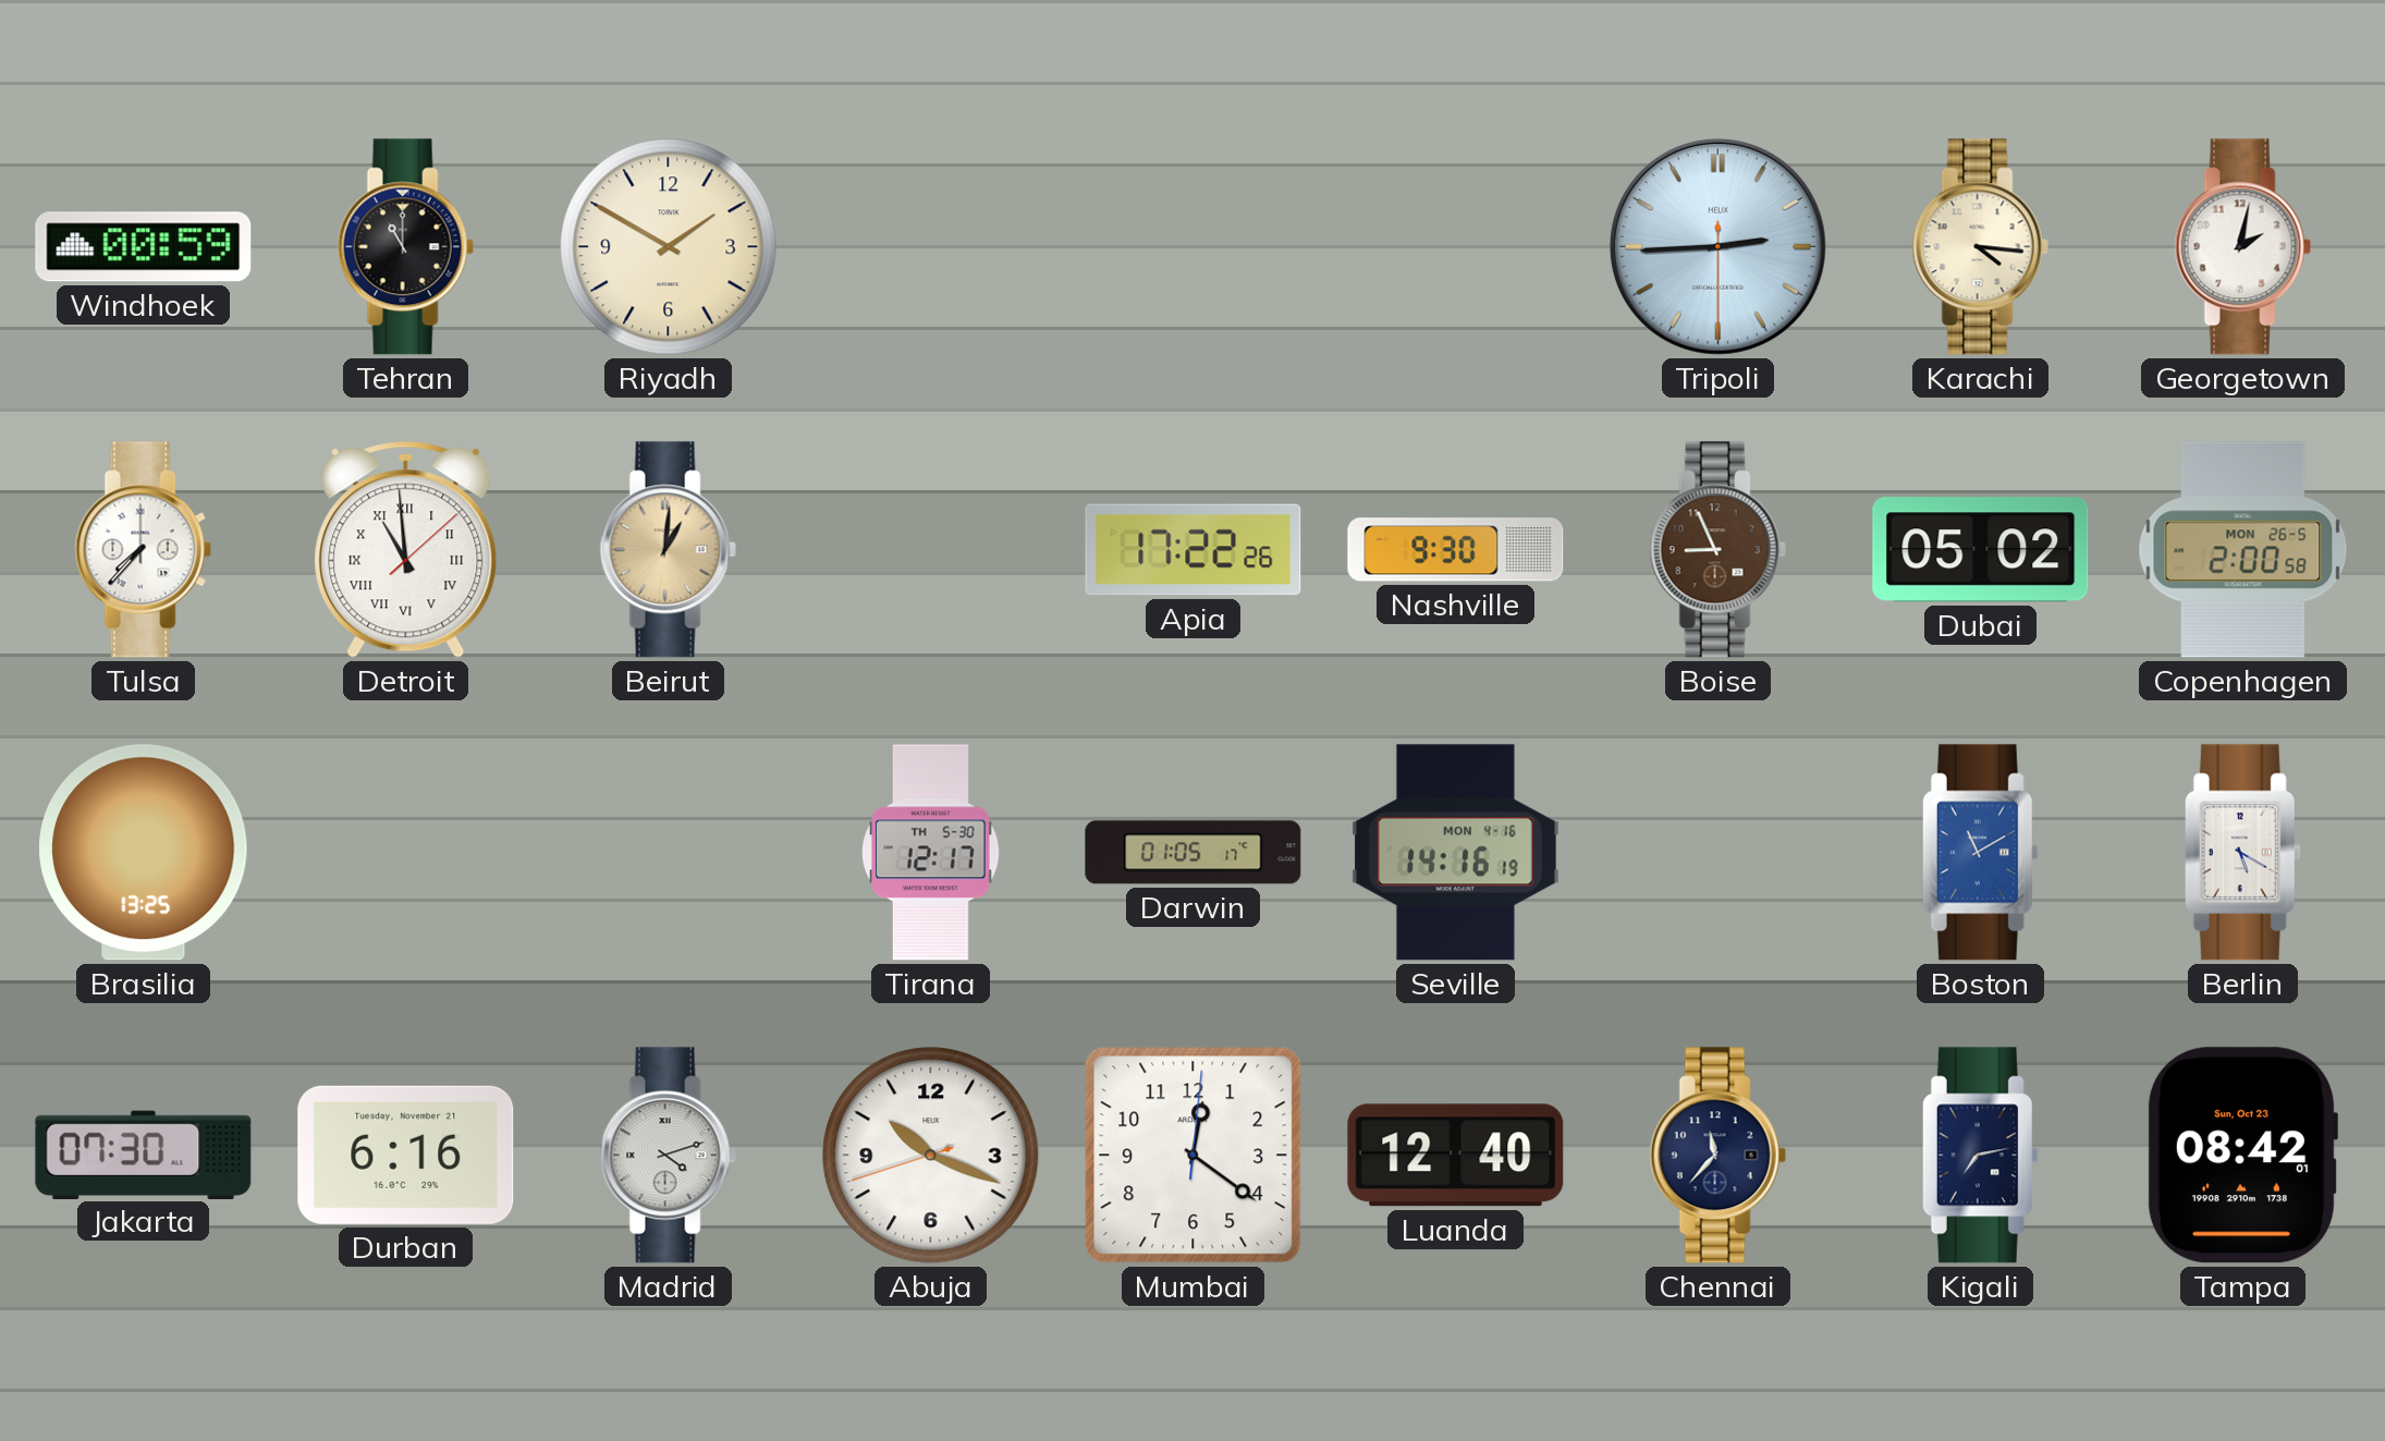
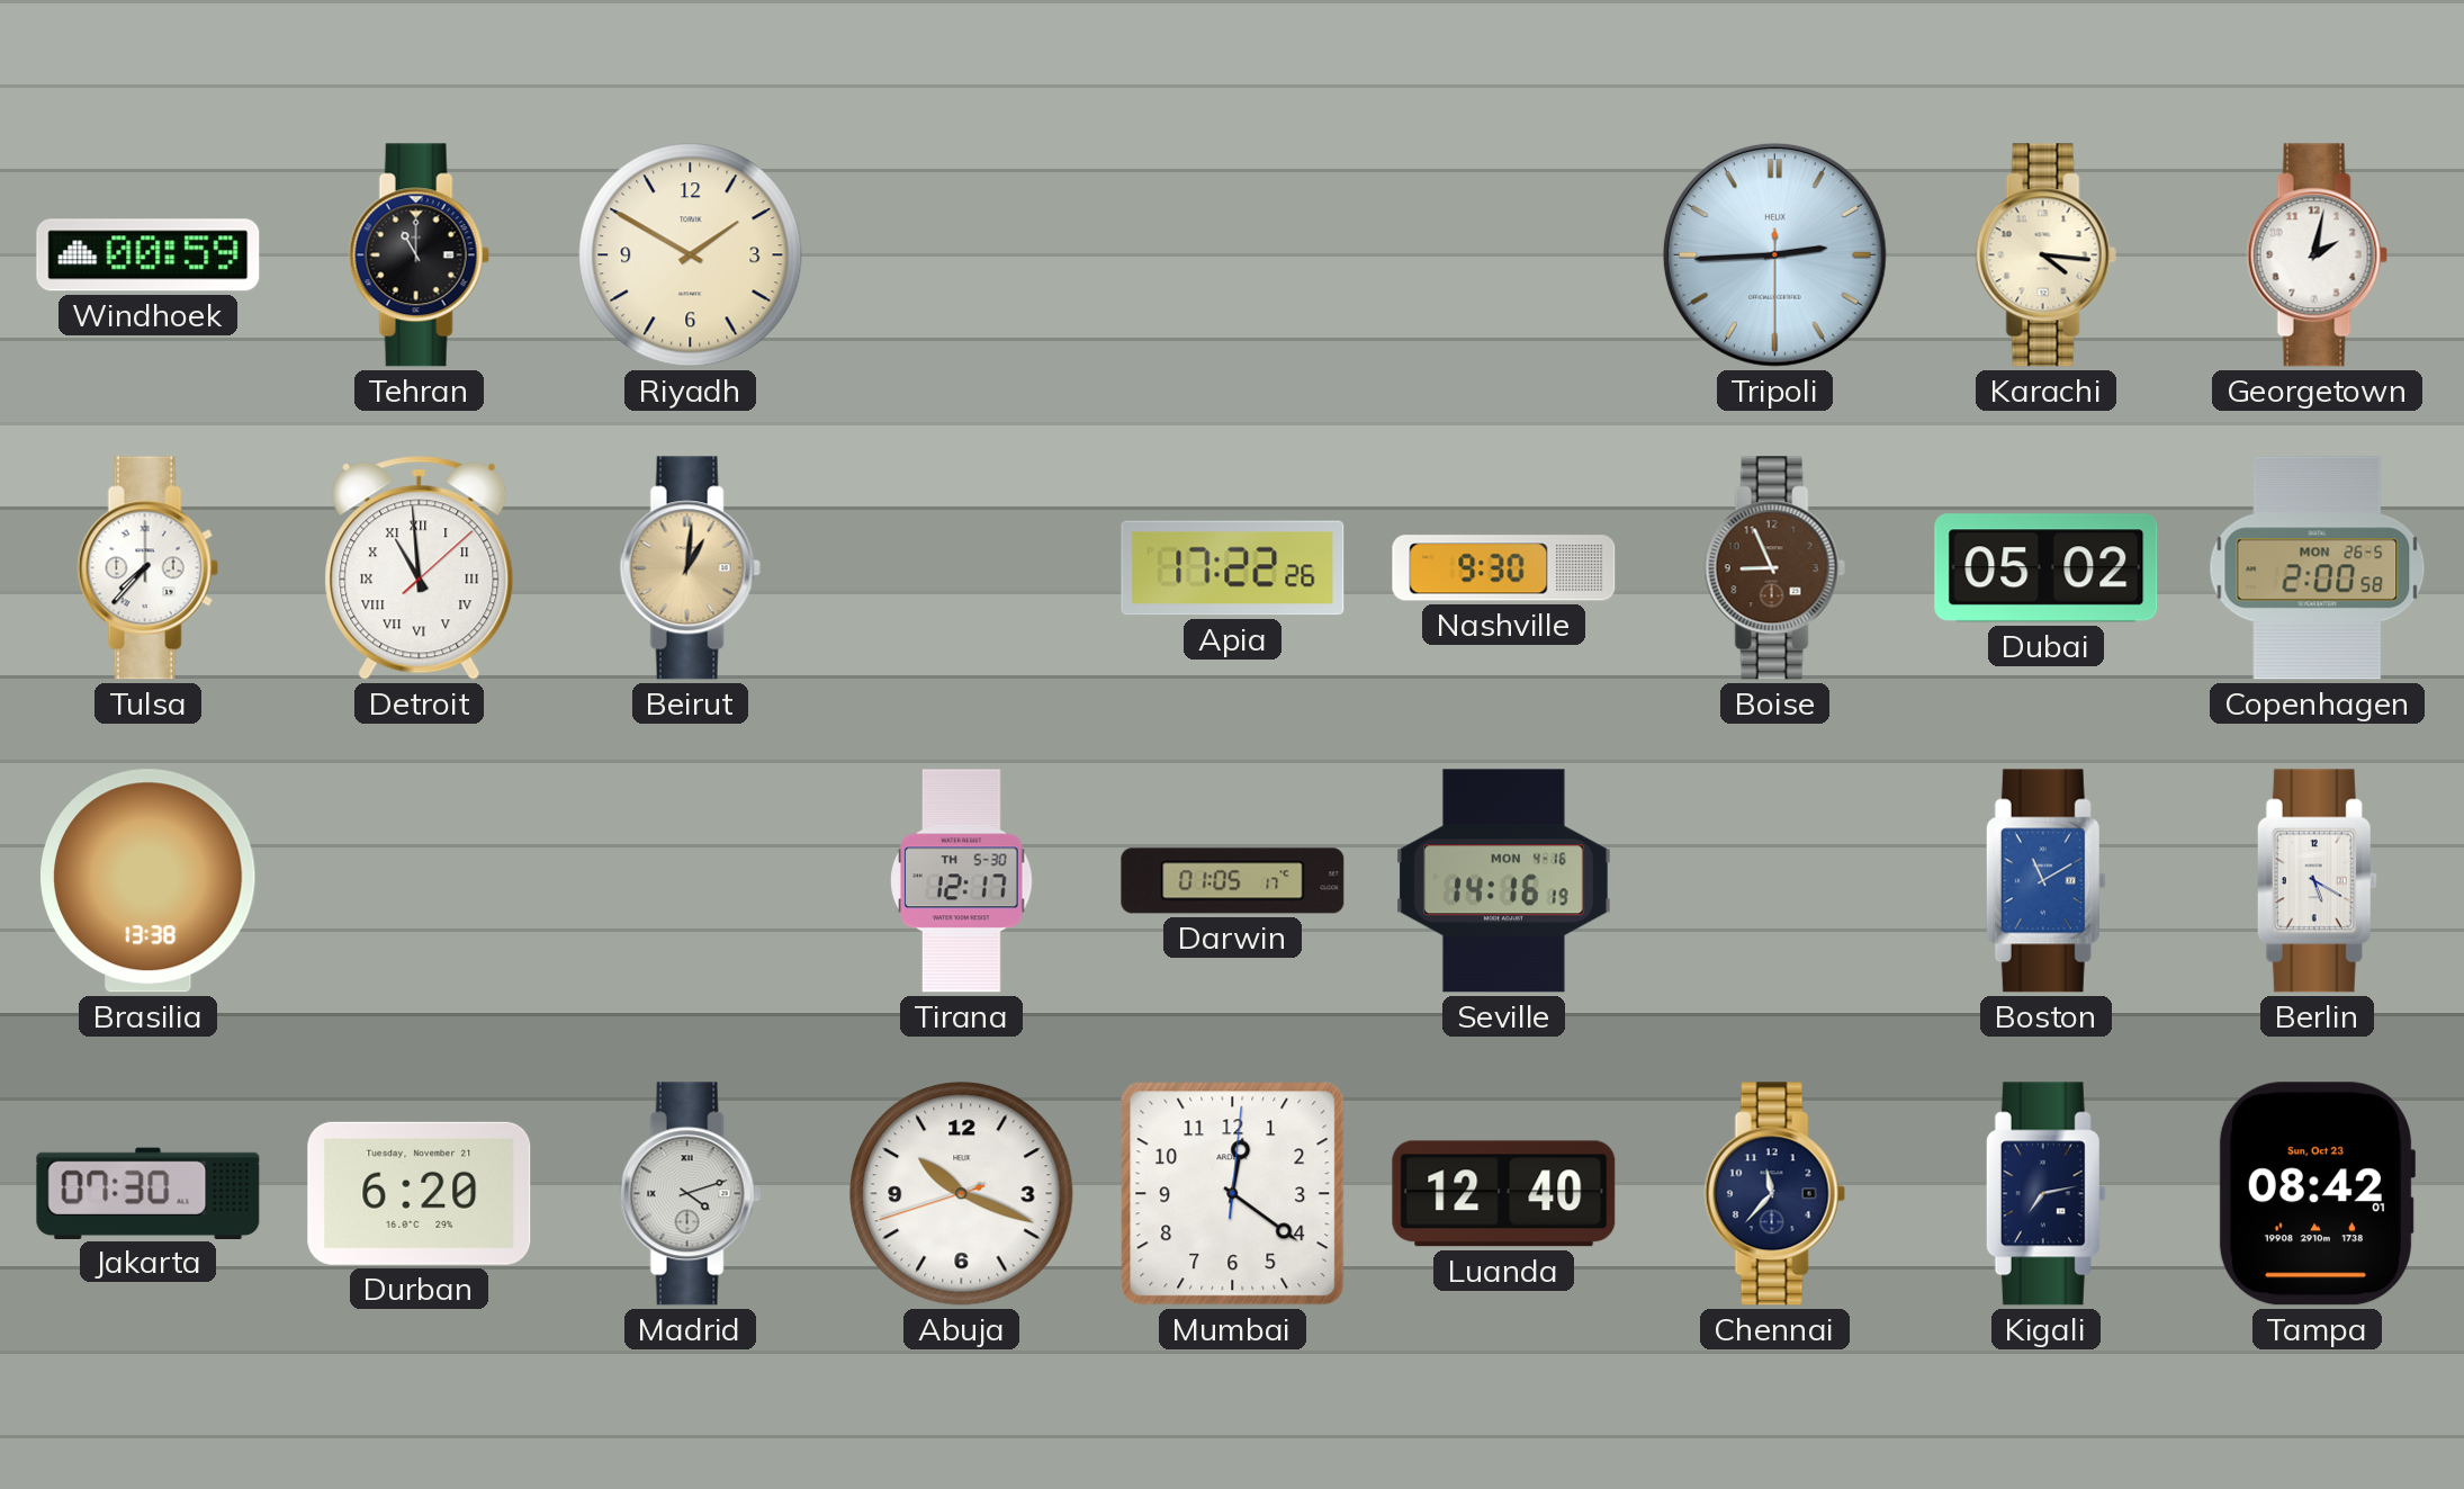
Brasilia: 13:25 -> 13:38 (147, 881)
Durban: 6:16 -> 6:20 (420, 1193)
